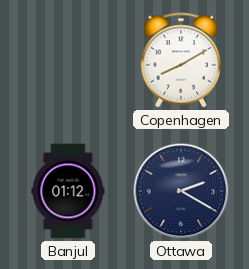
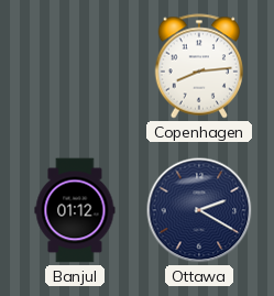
Copenhagen: 8:10 -> 8:14 (198, 66)
